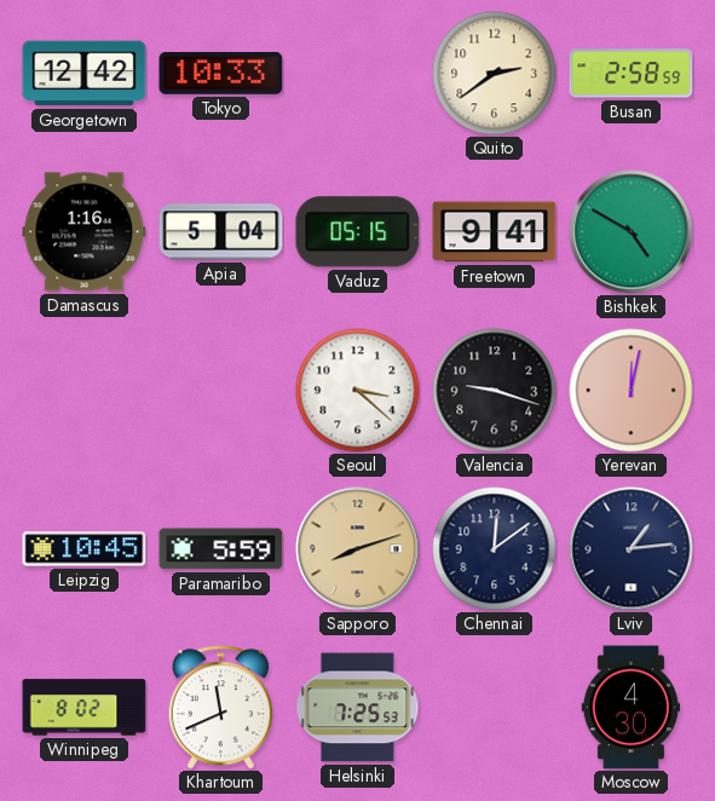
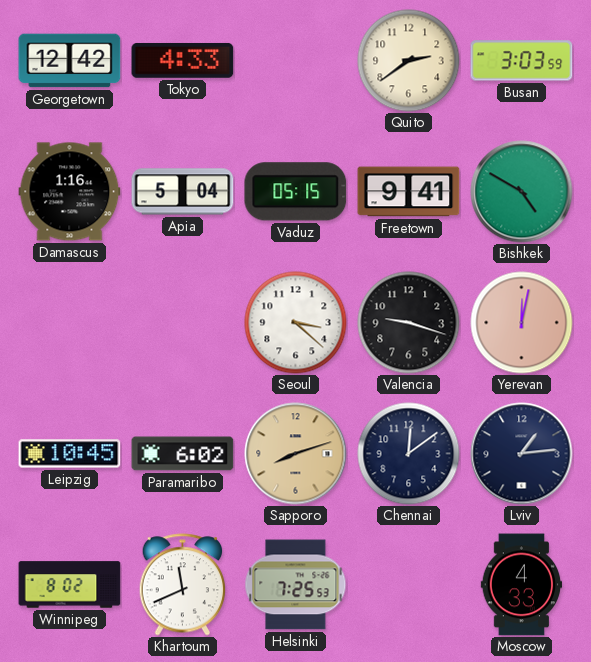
Tokyo: 10:33 -> 4:33 (183, 61)
Busan: 2:58 -> 3:03 (522, 61)
Paramaribo: 5:59 -> 6:02 (183, 454)
Moscow: 4:30 -> 4:33 (522, 585)
